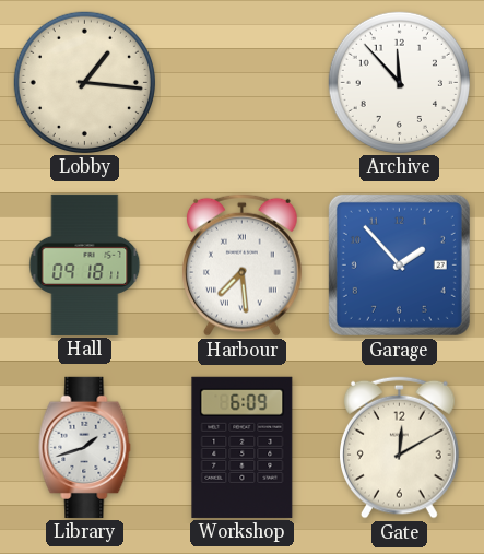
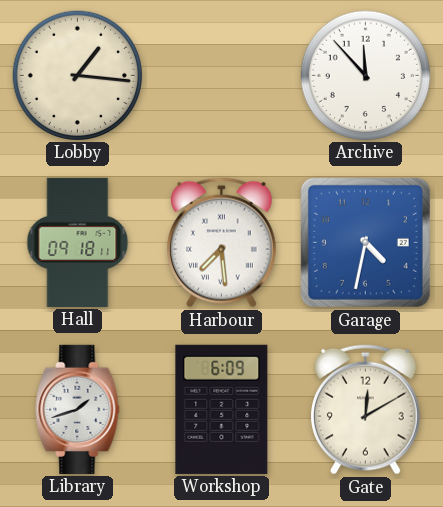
Garage: 1:53 -> 4:32 (365, 242)
